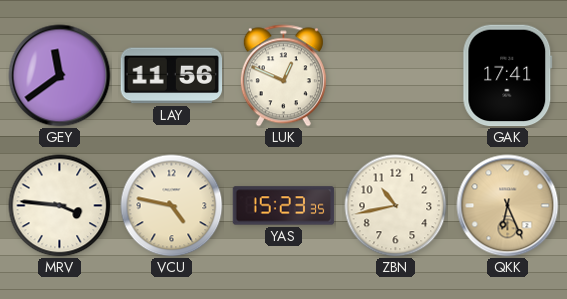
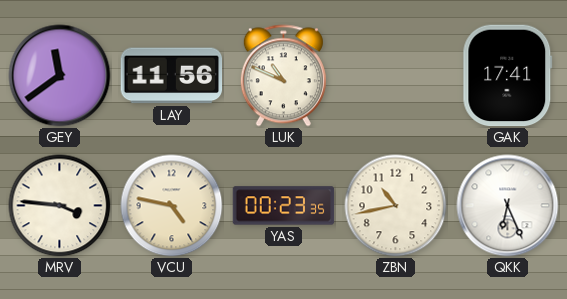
LUK: 12:49 -> 10:49 (283, 76)
YAS: 15:23 -> 00:23 (284, 206)
QKK dial: champagne -> white (508, 206)
